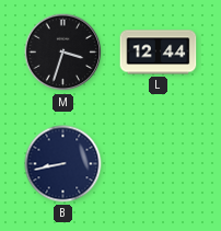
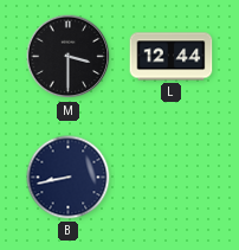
M: 3:33 -> 3:30 (69, 57)
